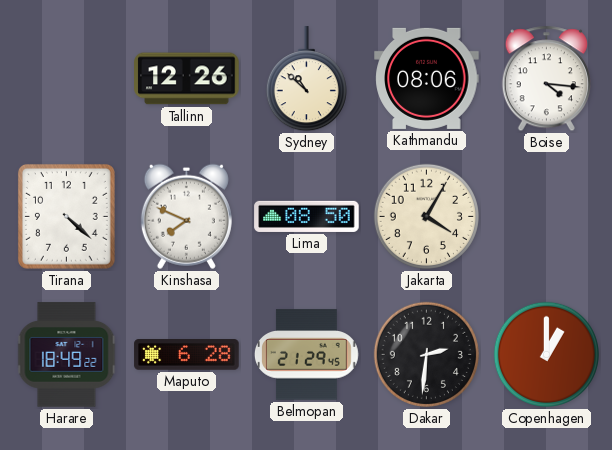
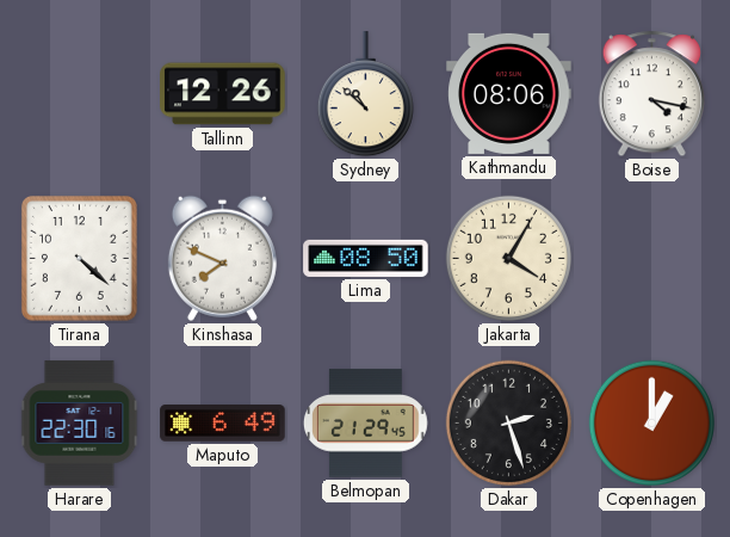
Boise: 4:16 -> 4:17 (651, 94)
Harare: 18:49 -> 22:30 (80, 424)
Maputo: 6:28 -> 6:49 (223, 424)
Dakar: 2:31 -> 2:27 (508, 422)
